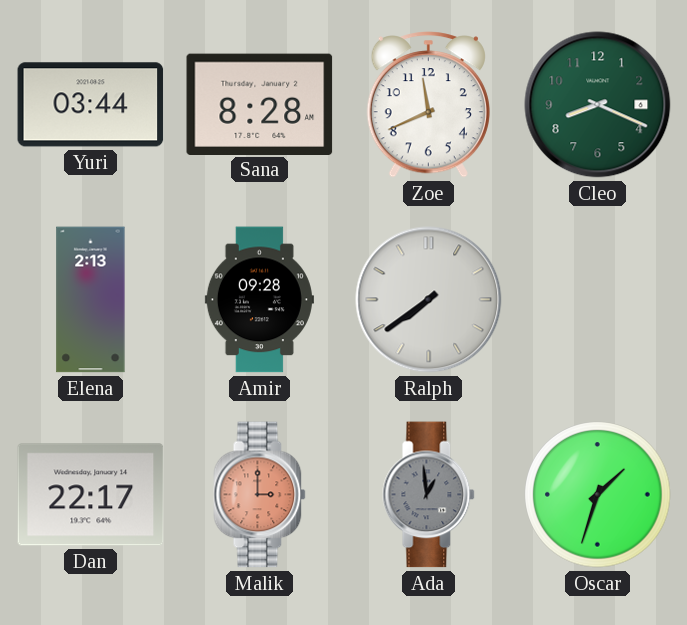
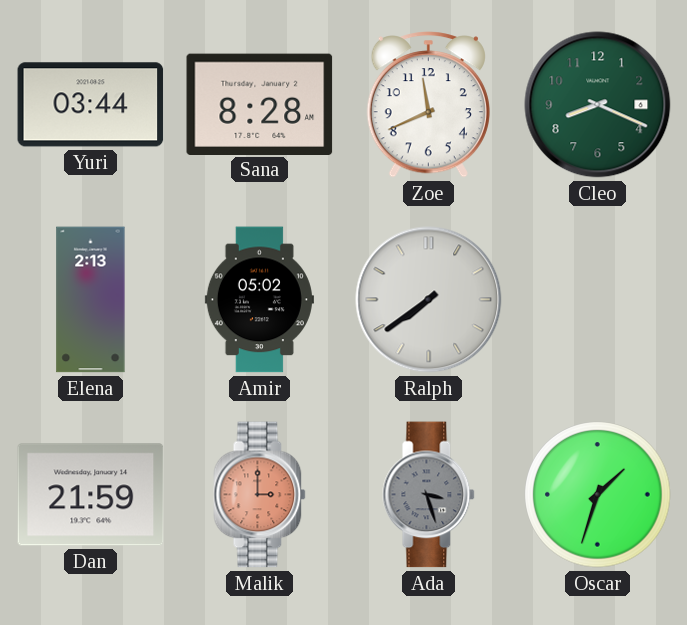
Amir: 09:28 -> 05:02 (259, 300)
Dan: 22:17 -> 21:59 (91, 495)
Ada: 12:59 -> 3:27 (429, 495)
